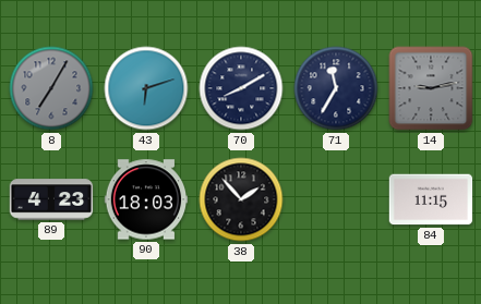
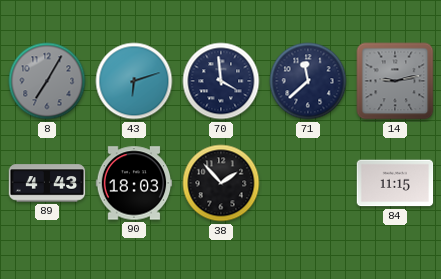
70: 8:10 -> 3:59 (221, 81)
71: 11:35 -> 11:38 (308, 81)
89: 4:23 -> 4:43 (47, 183)
